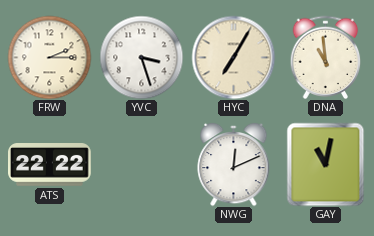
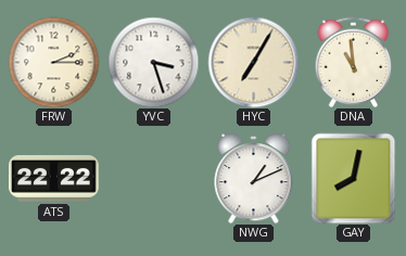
NWG: 12:11 -> 1:11 (254, 178)
GAY: 11:02 -> 8:02 (354, 178)
